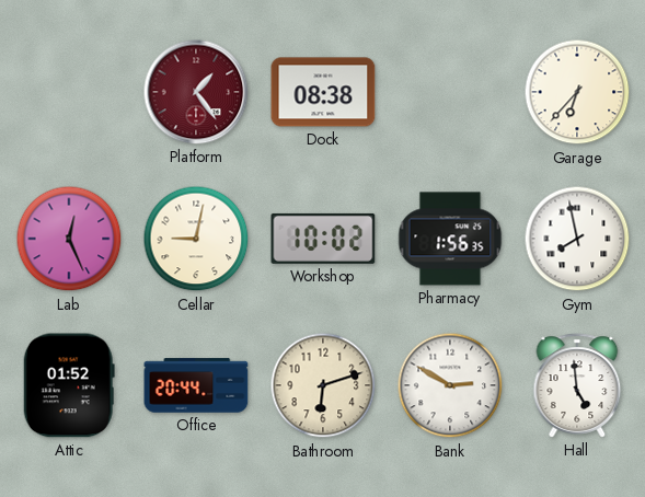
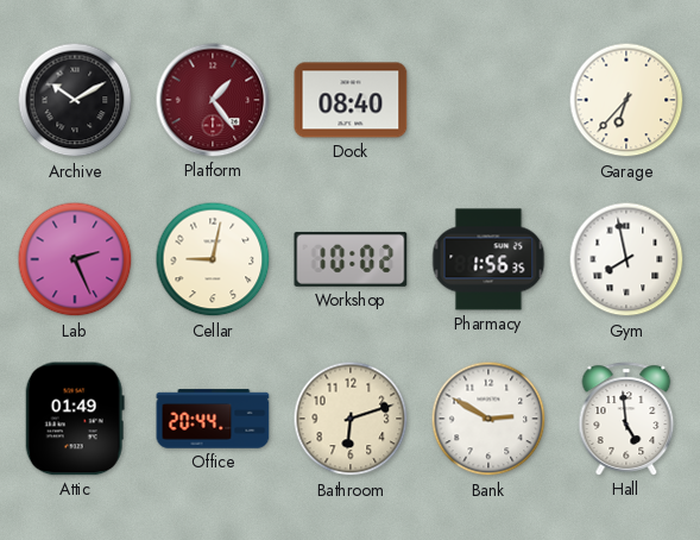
Archive: none -> 10:10 (75, 100)
Dock: 08:38 -> 08:40 (351, 100)
Lab: 12:26 -> 2:26 (75, 259)
Attic: 01:52 -> 01:49 (75, 419)
